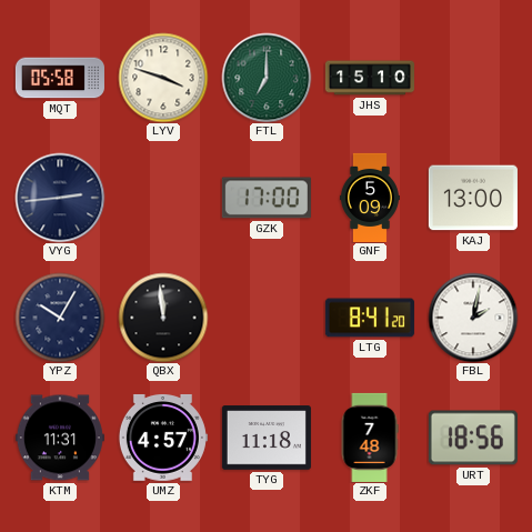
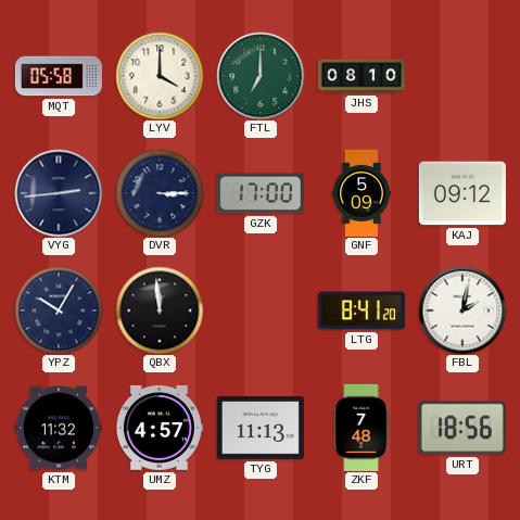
LYV: 3:48 -> 4:00 (160, 76)
JHS: 15:10 -> 08:10 (362, 76)
DVR: none -> 3:15 (160, 193)
KAJ: 13:00 -> 09:12 (462, 193)
KTM: 11:31 -> 11:32 (59, 428)
TYG: 11:18 -> 11:13 (261, 428)
